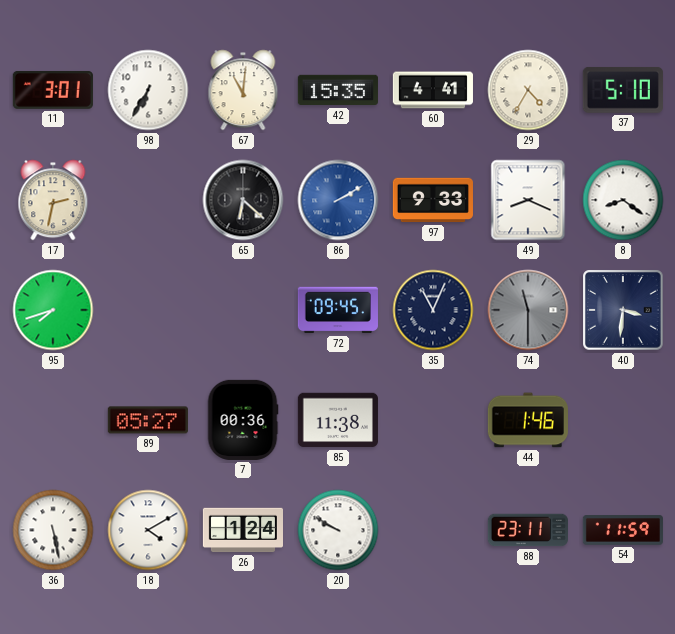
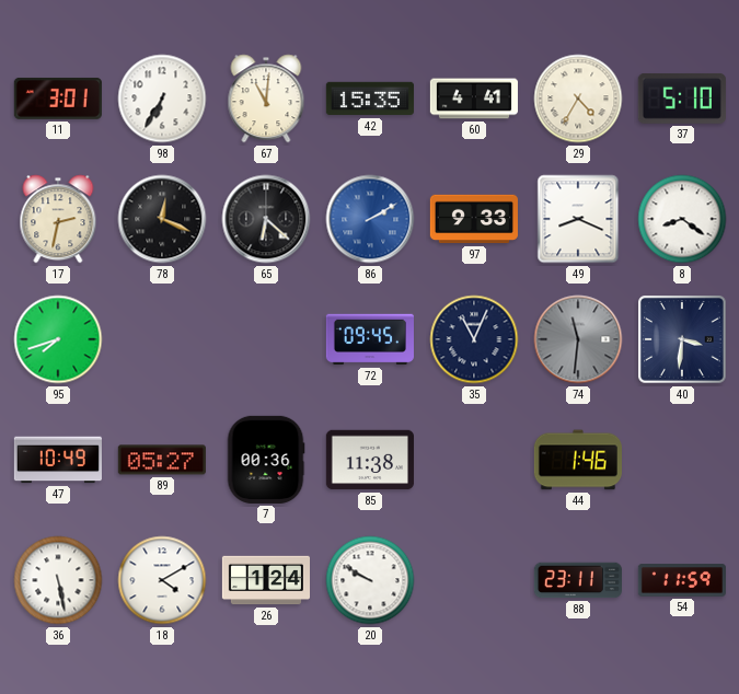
78: none -> 12:19 (162, 219)
74: 11:30 -> 11:31 (578, 339)
47: none -> 10:49 (58, 460)
